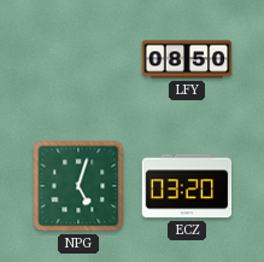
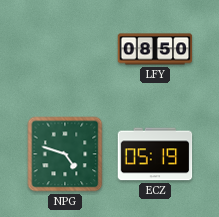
NPG: 5:03 -> 4:48 (65, 154)
ECZ: 03:20 -> 05:19 (155, 154)
